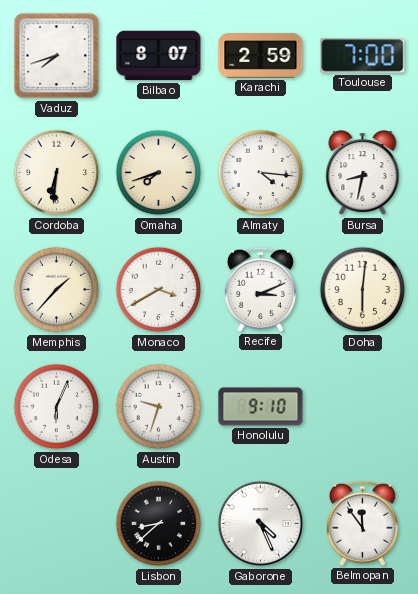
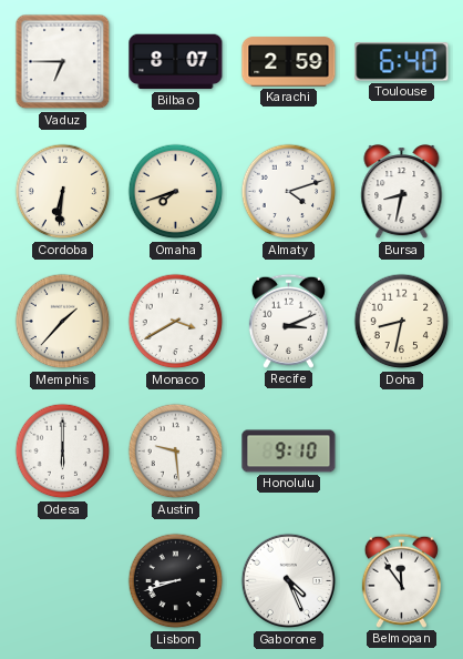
Vaduz: 7:42 -> 6:45 (63, 62)
Toulouse: 7:00 -> 6:40 (402, 62)
Almaty: 4:16 -> 4:12 (289, 192)
Doha: 6:01 -> 8:32 (402, 322)
Odesa: 6:04 -> 6:00 (63, 452)
Austin: 9:33 -> 9:29 (176, 452)
Lisbon: 8:38 -> 8:42 (176, 581)
